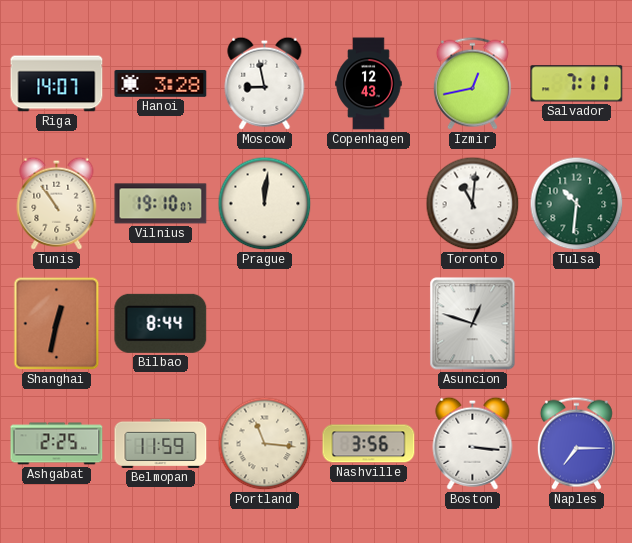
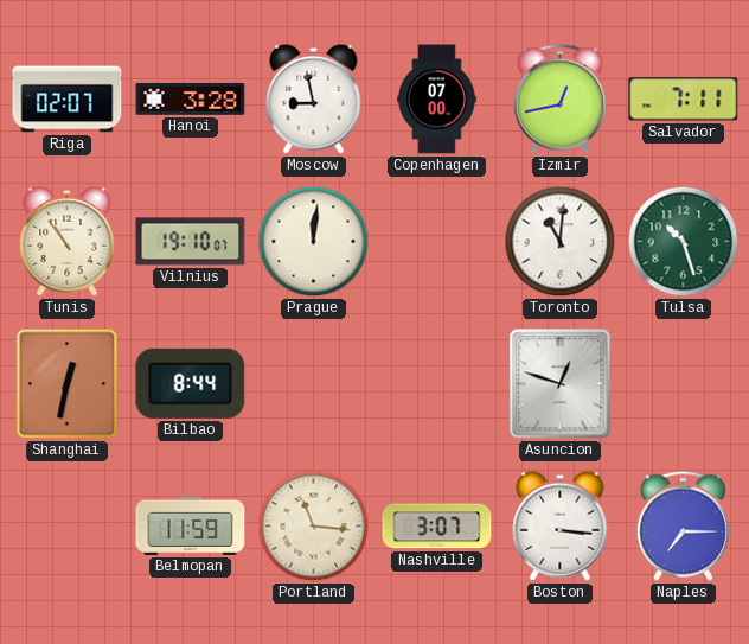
Riga: 14:07 -> 02:07 (68, 100)
Copenhagen: 12:43 -> 07:00 (437, 100)
Tulsa: 10:31 -> 10:27 (684, 242)
Ashgabat: 2:25 -> none (57, 444)
Nashville: 3:56 -> 3:07 (437, 527)
